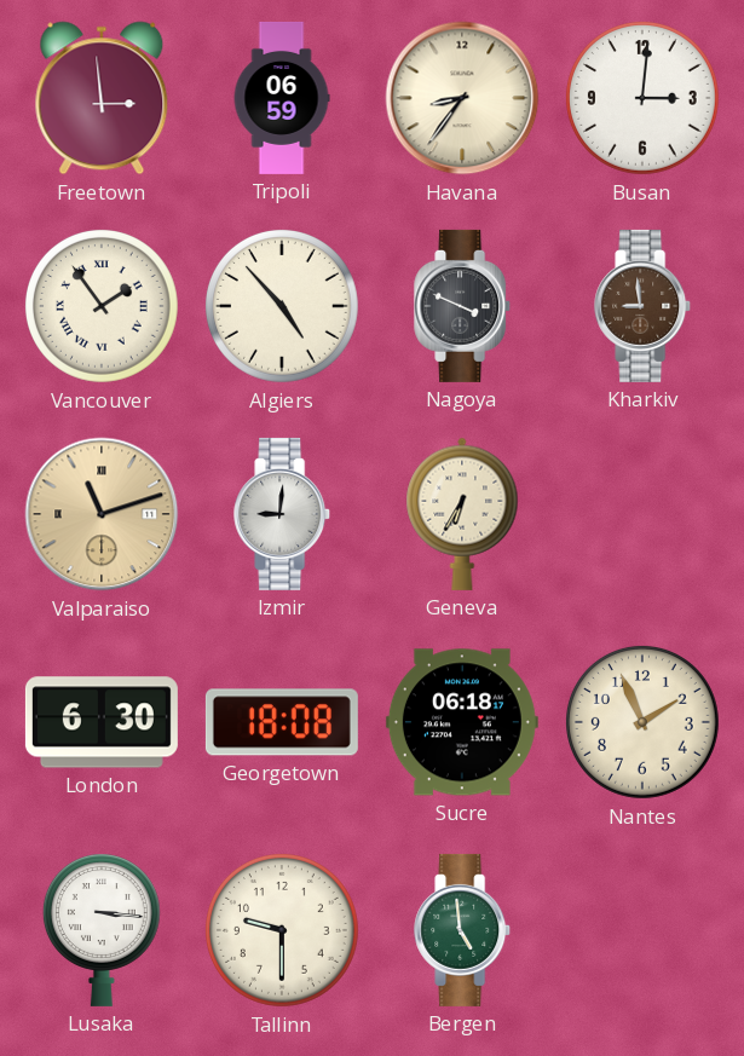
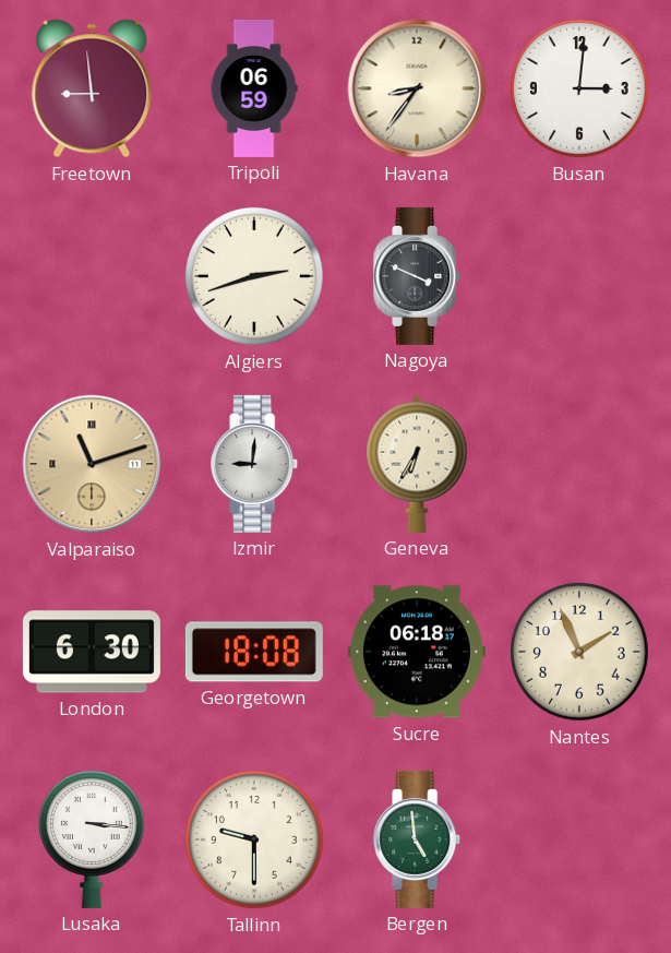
Freetown: 2:59 -> 8:59 (92, 88)
Vancouver: 1:54 -> none (102, 306)
Algiers: 4:53 -> 2:42 (254, 276)
Kharkiv: 8:59 -> none (644, 306)
